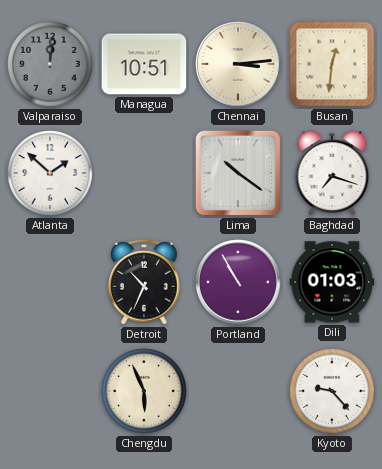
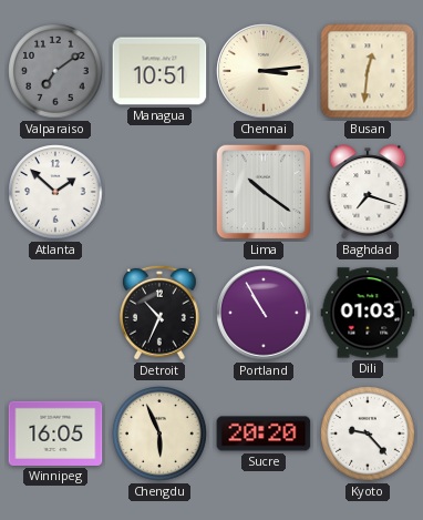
Valparaiso: 12:01 -> 7:09 (55, 71)
Winnipeg: none -> 16:05 (55, 434)
Sucre: none -> 20:20 (264, 434)
